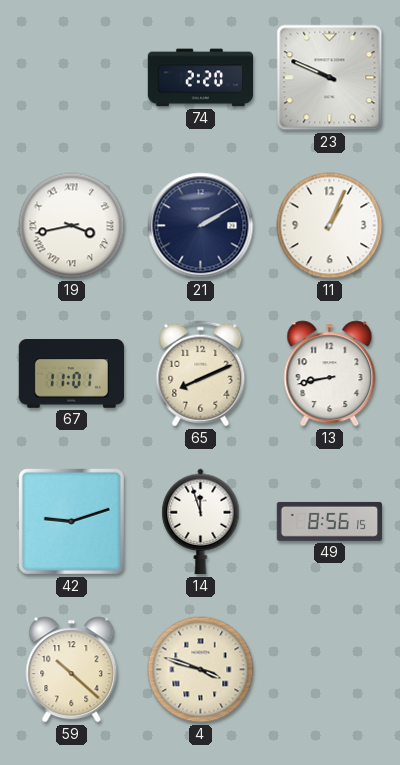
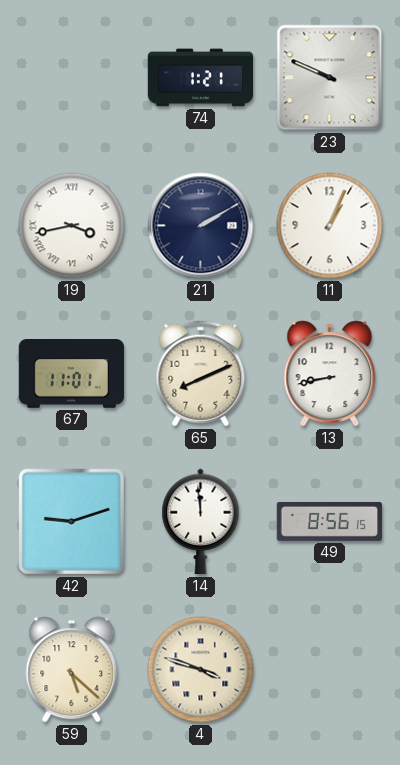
74: 2:20 -> 1:21 (201, 78)
14: 11:57 -> 11:59 (201, 522)
59: 10:22 -> 5:22 (72, 670)
